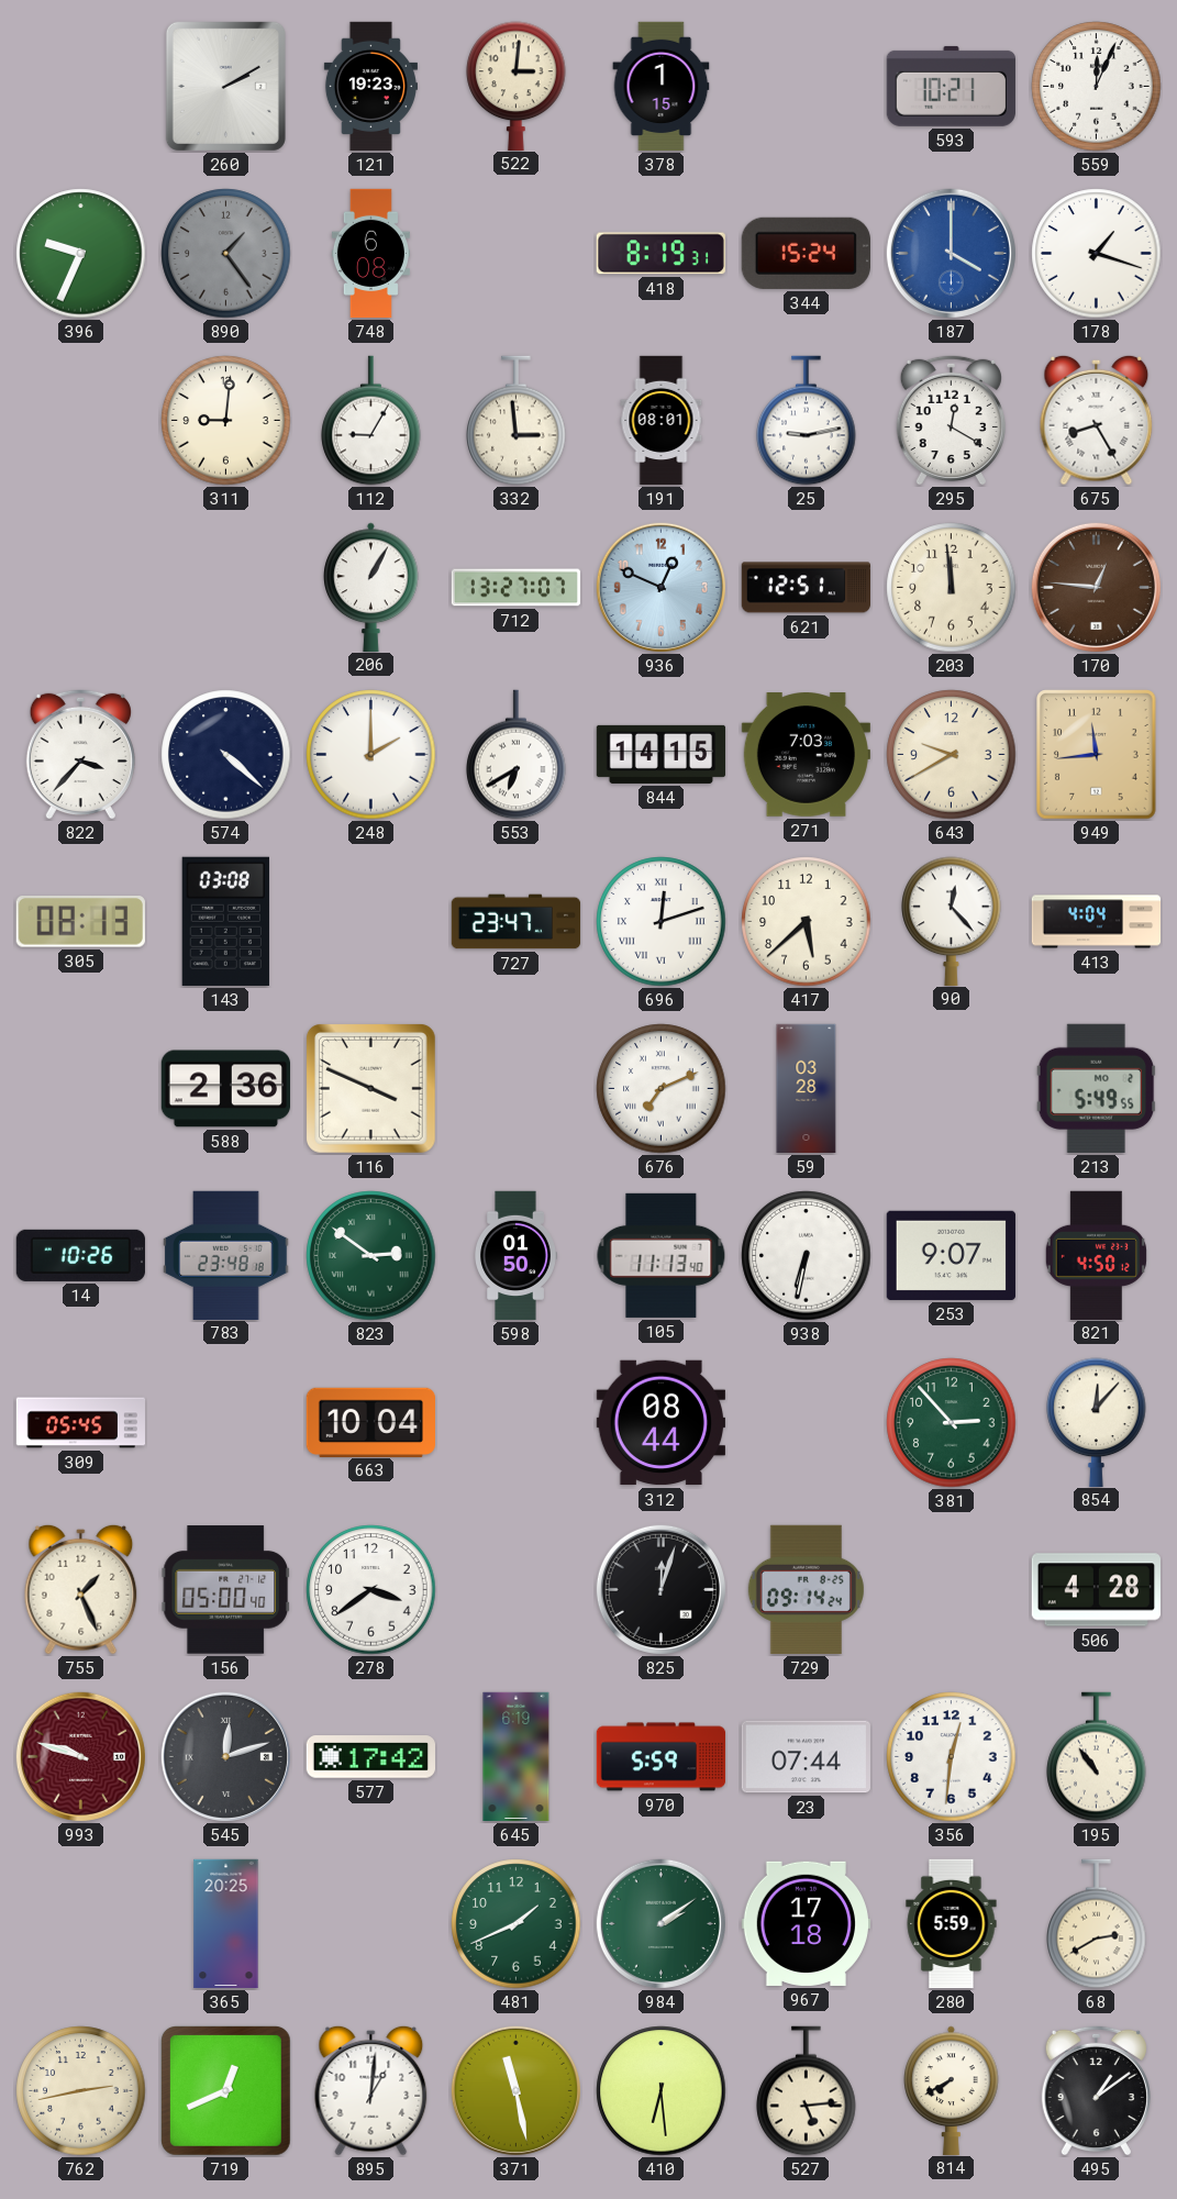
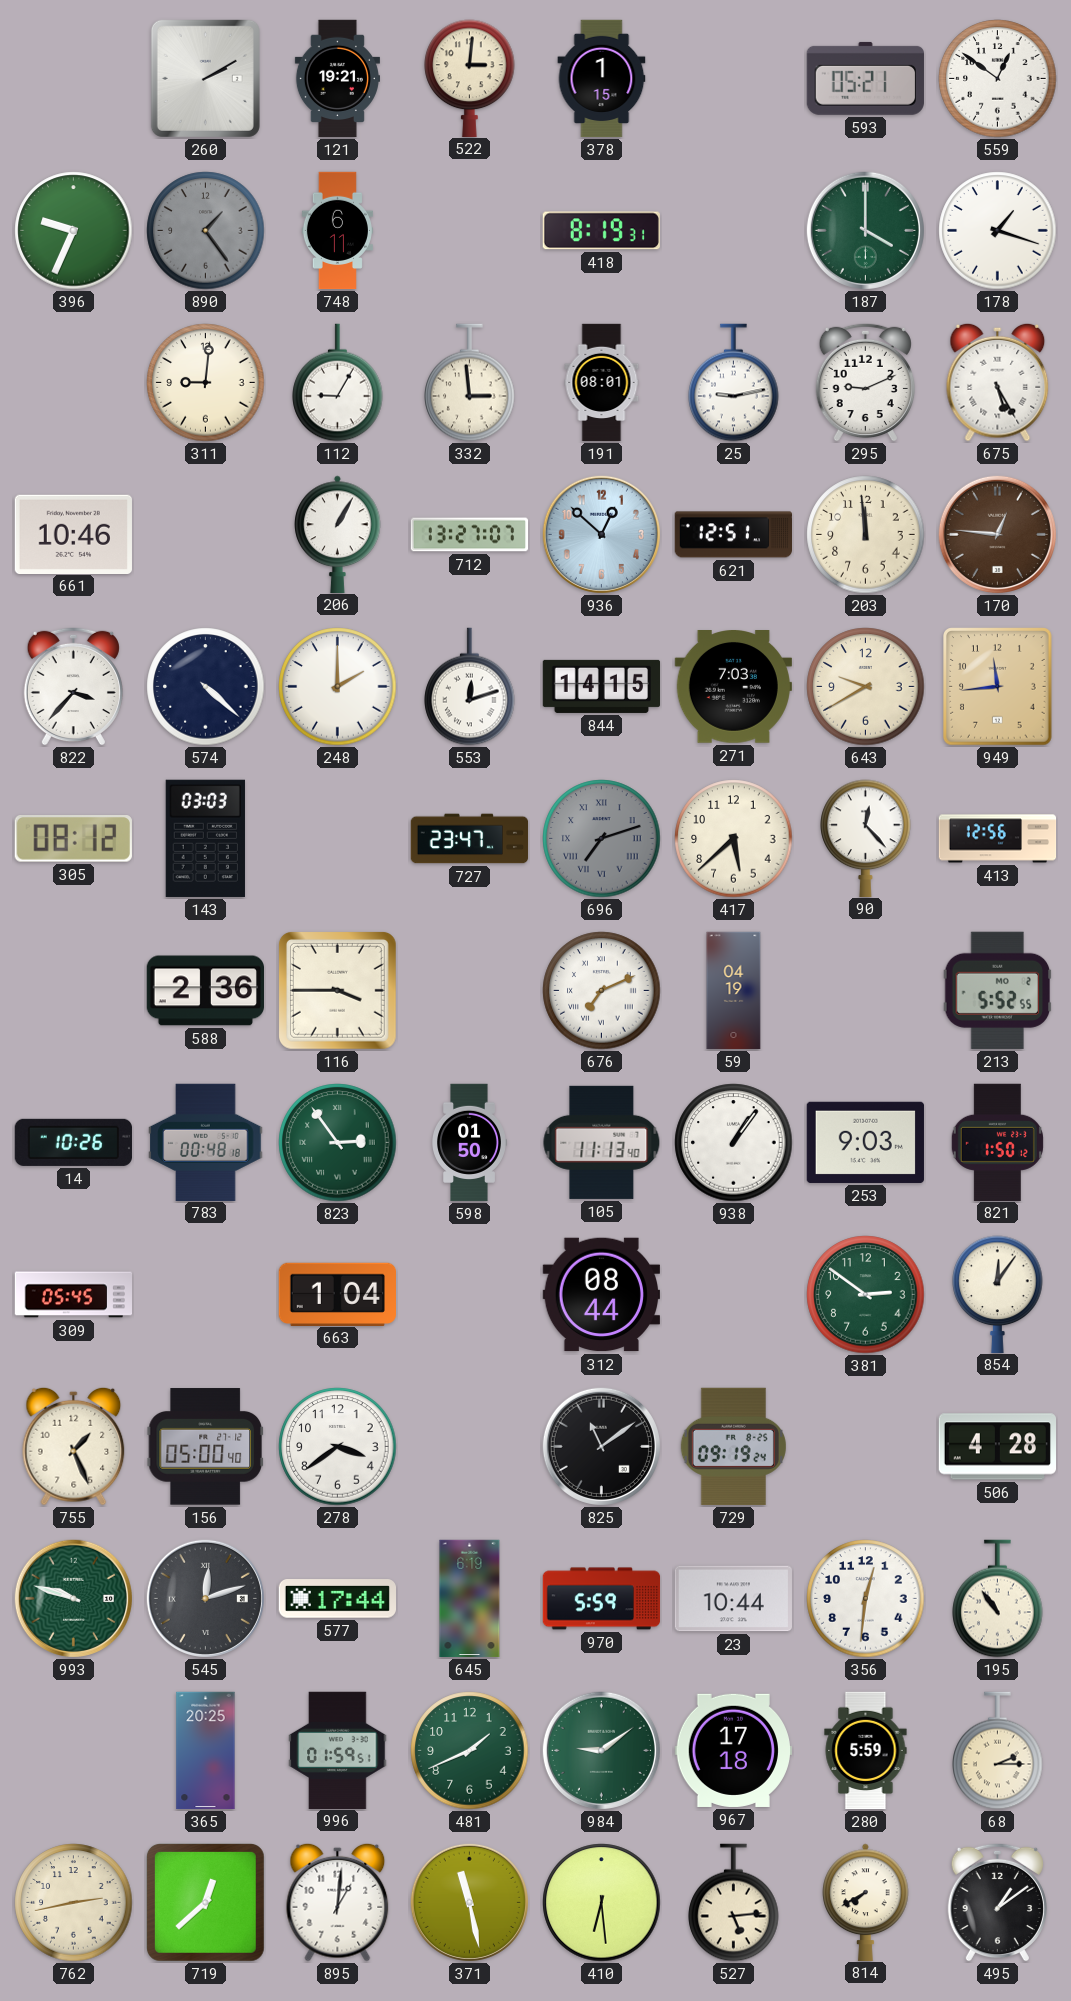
121: 19:23 -> 19:21 (337, 79)
593: 10:21 -> 05:21 (865, 78)
559: 12:04 -> 12:51 (998, 79)
748: 6:08 -> 6:11 (337, 231)
344: 15:24 -> none (806, 253)
187 dial: blue -> green (865, 230)
295: 12:20 -> 9:11 (865, 382)
675: 8:25 -> 5:25 (998, 382)
661: none -> 10:46 (73, 534)
936: 12:49 -> 12:52 (601, 534)
553: 6:40 -> 12:12 (470, 687)
305: 08:13 -> 08:12 (73, 839)
143: 03:08 -> 03:03 (205, 838)
696: 12:12 -> 7:12 (602, 839)
696 dial: white -> grey (602, 839)
413: 4:04 -> 12:56 (998, 839)
116: 3:49 -> 3:45 (337, 990)
59: 03:28 -> 04:19 (734, 991)
213: 5:49 -> 5:52 (998, 990)
783: 23:48 -> 00:48 (206, 1142)
823: 2:51 -> 2:54 (338, 1143)
938: 6:32 -> 1:06 (734, 1143)
253: 9:07 -> 9:03 (865, 1142)
821: 4:50 -> 1:50 (997, 1142)
663: 10:04 -> 1:04 (337, 1294)
381: 2:53 -> 2:51 (866, 1295)
854: 12:07 -> 12:06 (998, 1294)
825: 12:03 -> 11:09 (601, 1446)
729: 09:14 -> 09:19 (733, 1446)
993 dial: burgundy -> green (73, 1598)
577: 17:42 -> 17:44 (337, 1599)
23: 07:44 -> 10:44 (733, 1599)
996: none -> 01:59 (338, 1750)
984: 2:09 -> 9:09 (601, 1750)
68: 2:40 -> 2:15 (998, 1751)
719: 12:41 -> 12:38 (205, 1902)
